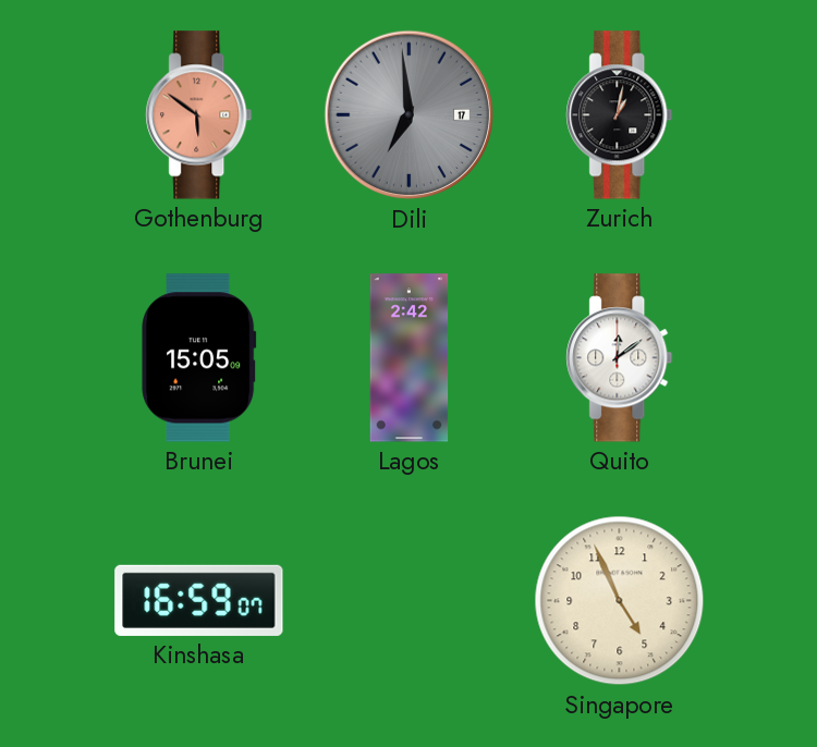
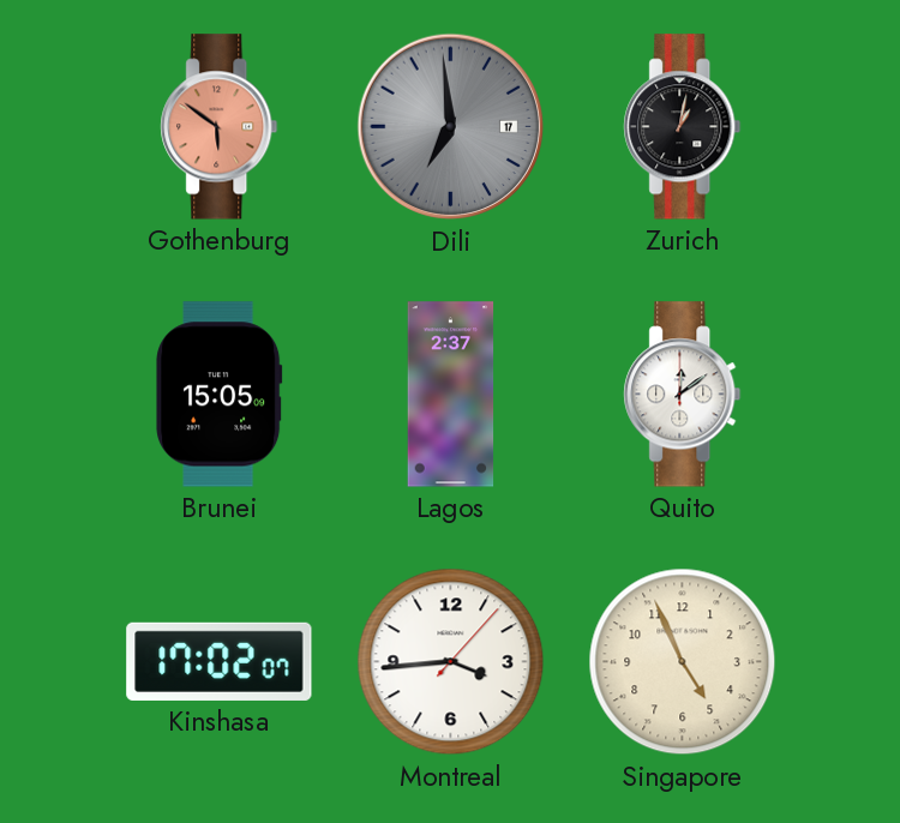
Lagos: 2:42 -> 2:37 (451, 395)
Kinshasa: 16:59 -> 17:02 (220, 661)
Montreal: none -> 3:44 (451, 662)
